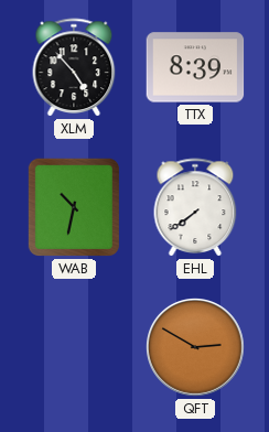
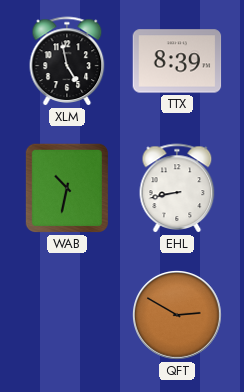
XLM: 4:53 -> 4:58 (67, 61)
EHL: 7:39 -> 8:43 (177, 188)
